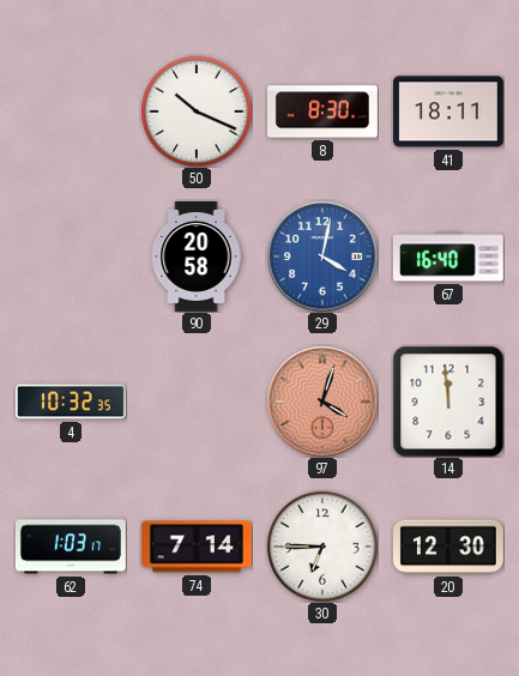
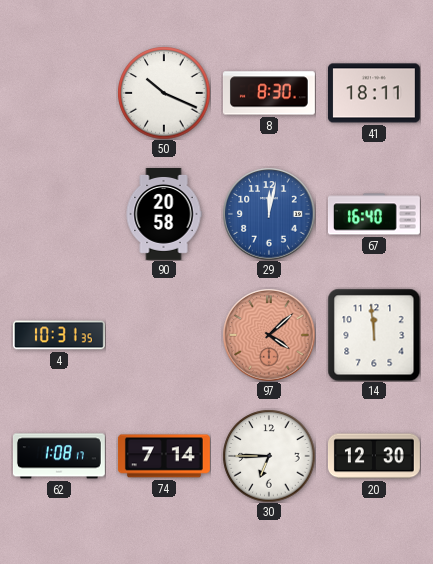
29: 4:02 -> 12:02 (269, 214)
4: 10:32 -> 10:31 (59, 335)
97: 4:03 -> 4:08 (269, 335)
62: 1:03 -> 1:08 (59, 456)
